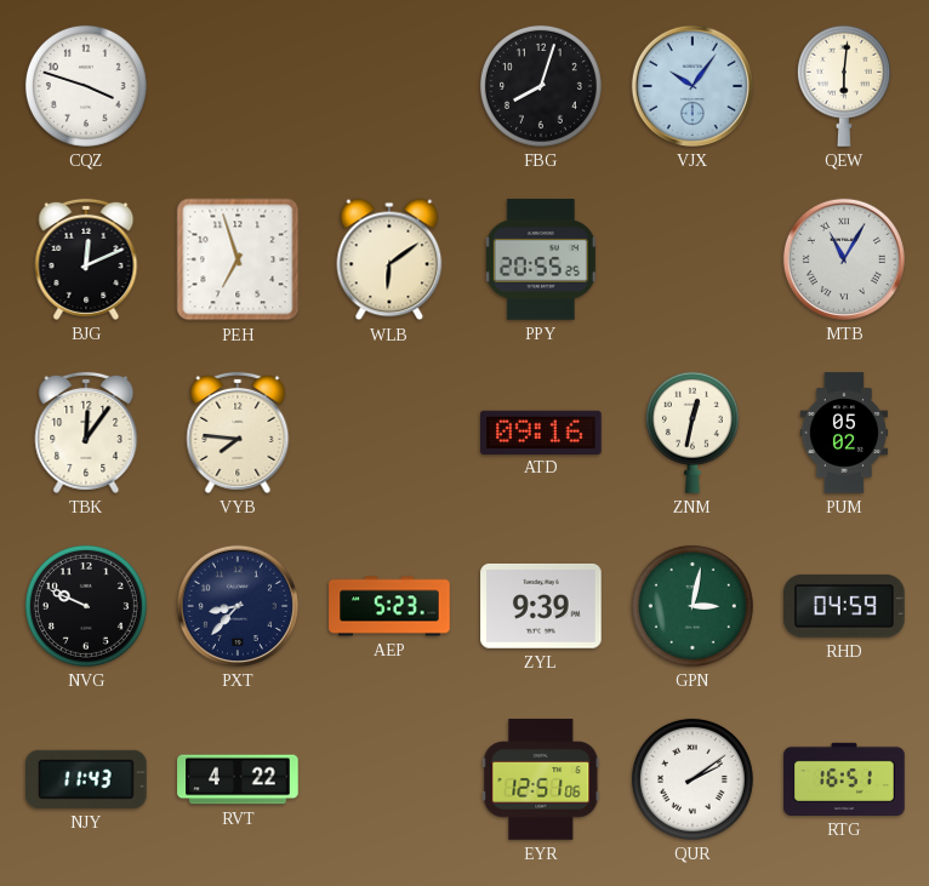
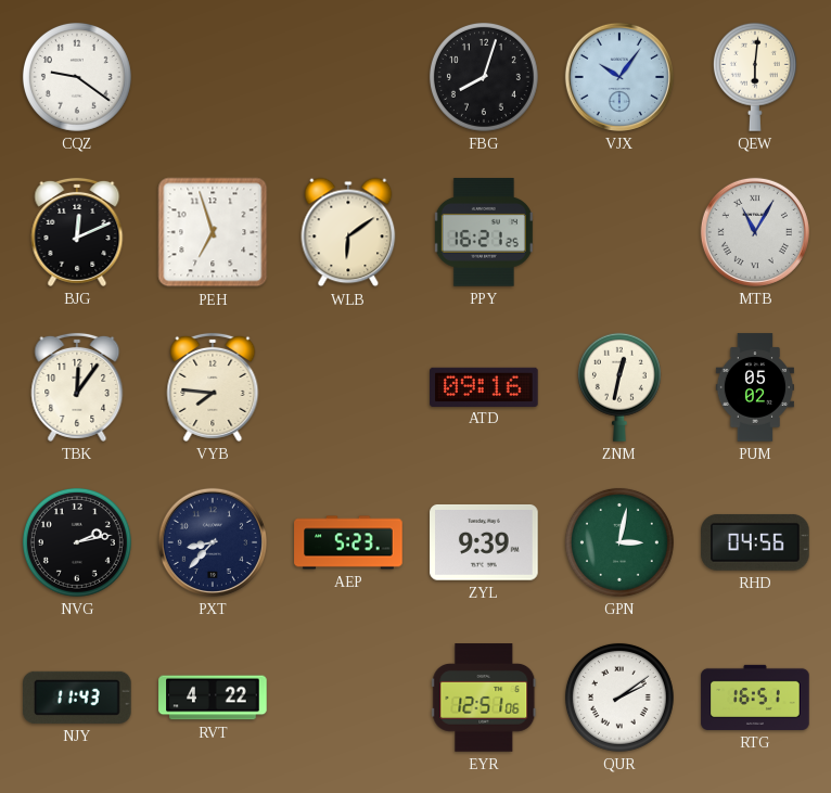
CQZ: 3:48 -> 9:21 (77, 77)
PPY: 20:55 -> 16:21 (484, 232)
NVG: 9:49 -> 2:13 (77, 542)
RHD: 04:59 -> 04:56 (755, 542)
